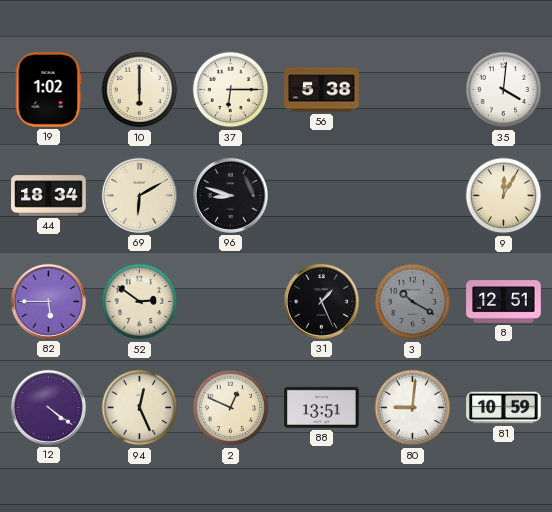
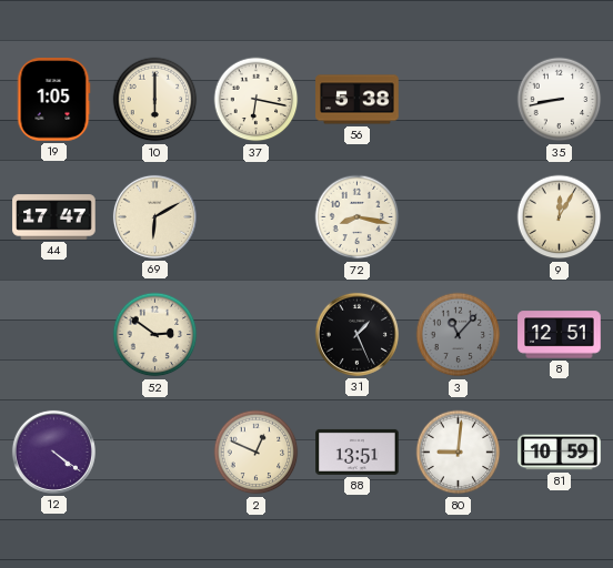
19: 1:02 -> 1:05 (53, 100)
37: 6:15 -> 6:17 (257, 100)
35: 4:01 -> 8:43 (560, 100)
44: 18:34 -> 17:47 (54, 217)
96: 8:48 -> none (230, 195)
72: none -> 8:17 (358, 217)
82: 5:45 -> none (48, 301)
3: 10:20 -> 11:07 (459, 335)
94: 12:26 -> none (140, 408)
